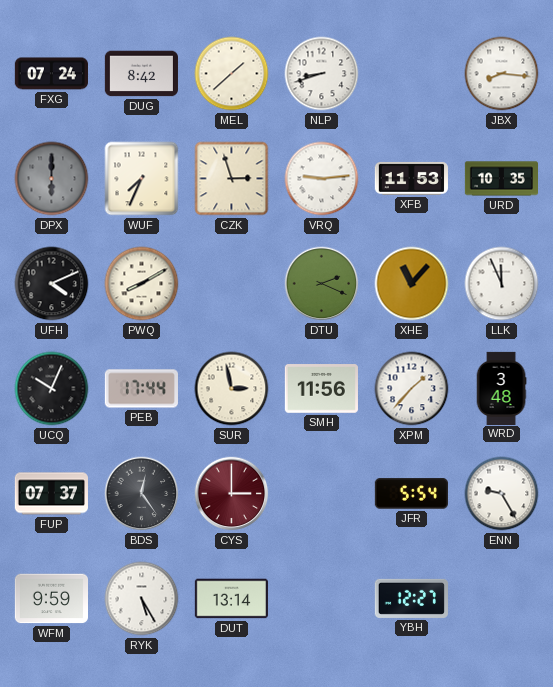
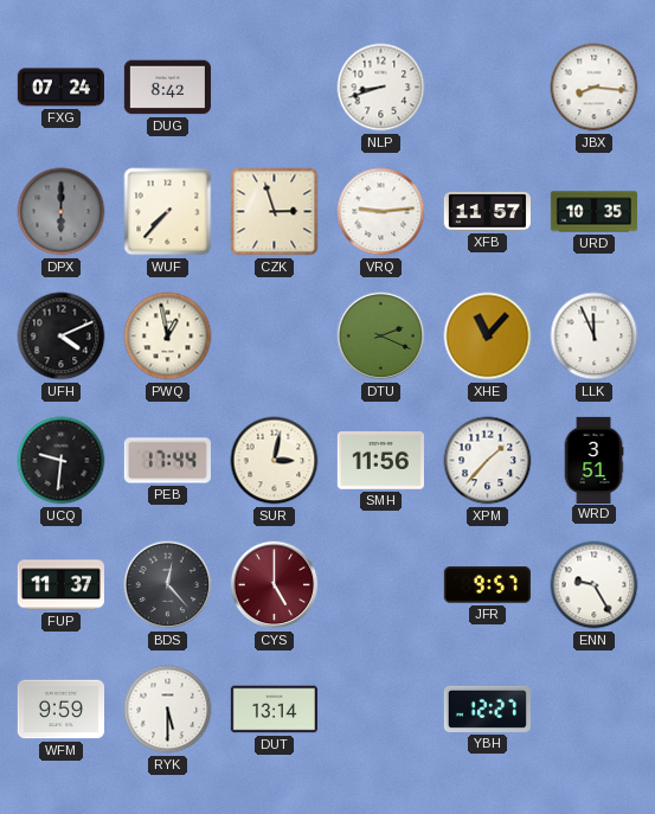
MEL: 1:38 -> none (232, 74)
WUF: 7:34 -> 7:37 (168, 212)
XFB: 11:53 -> 11:57 (487, 212)
PWQ: 8:10 -> 12:58 (168, 337)
UCQ: 10:04 -> 9:31 (62, 461)
SUR: 2:58 -> 3:02 (275, 461)
WRD: 3:48 -> 3:51 (593, 460)
FUP: 07:37 -> 11:37 (60, 585)
BDS: 12:24 -> 12:23 (168, 585)
CYS: 3:00 -> 5:00 (275, 585)
JFR: 5:54 -> 9:57 (487, 585)
RYK: 5:25 -> 5:30 (168, 710)
